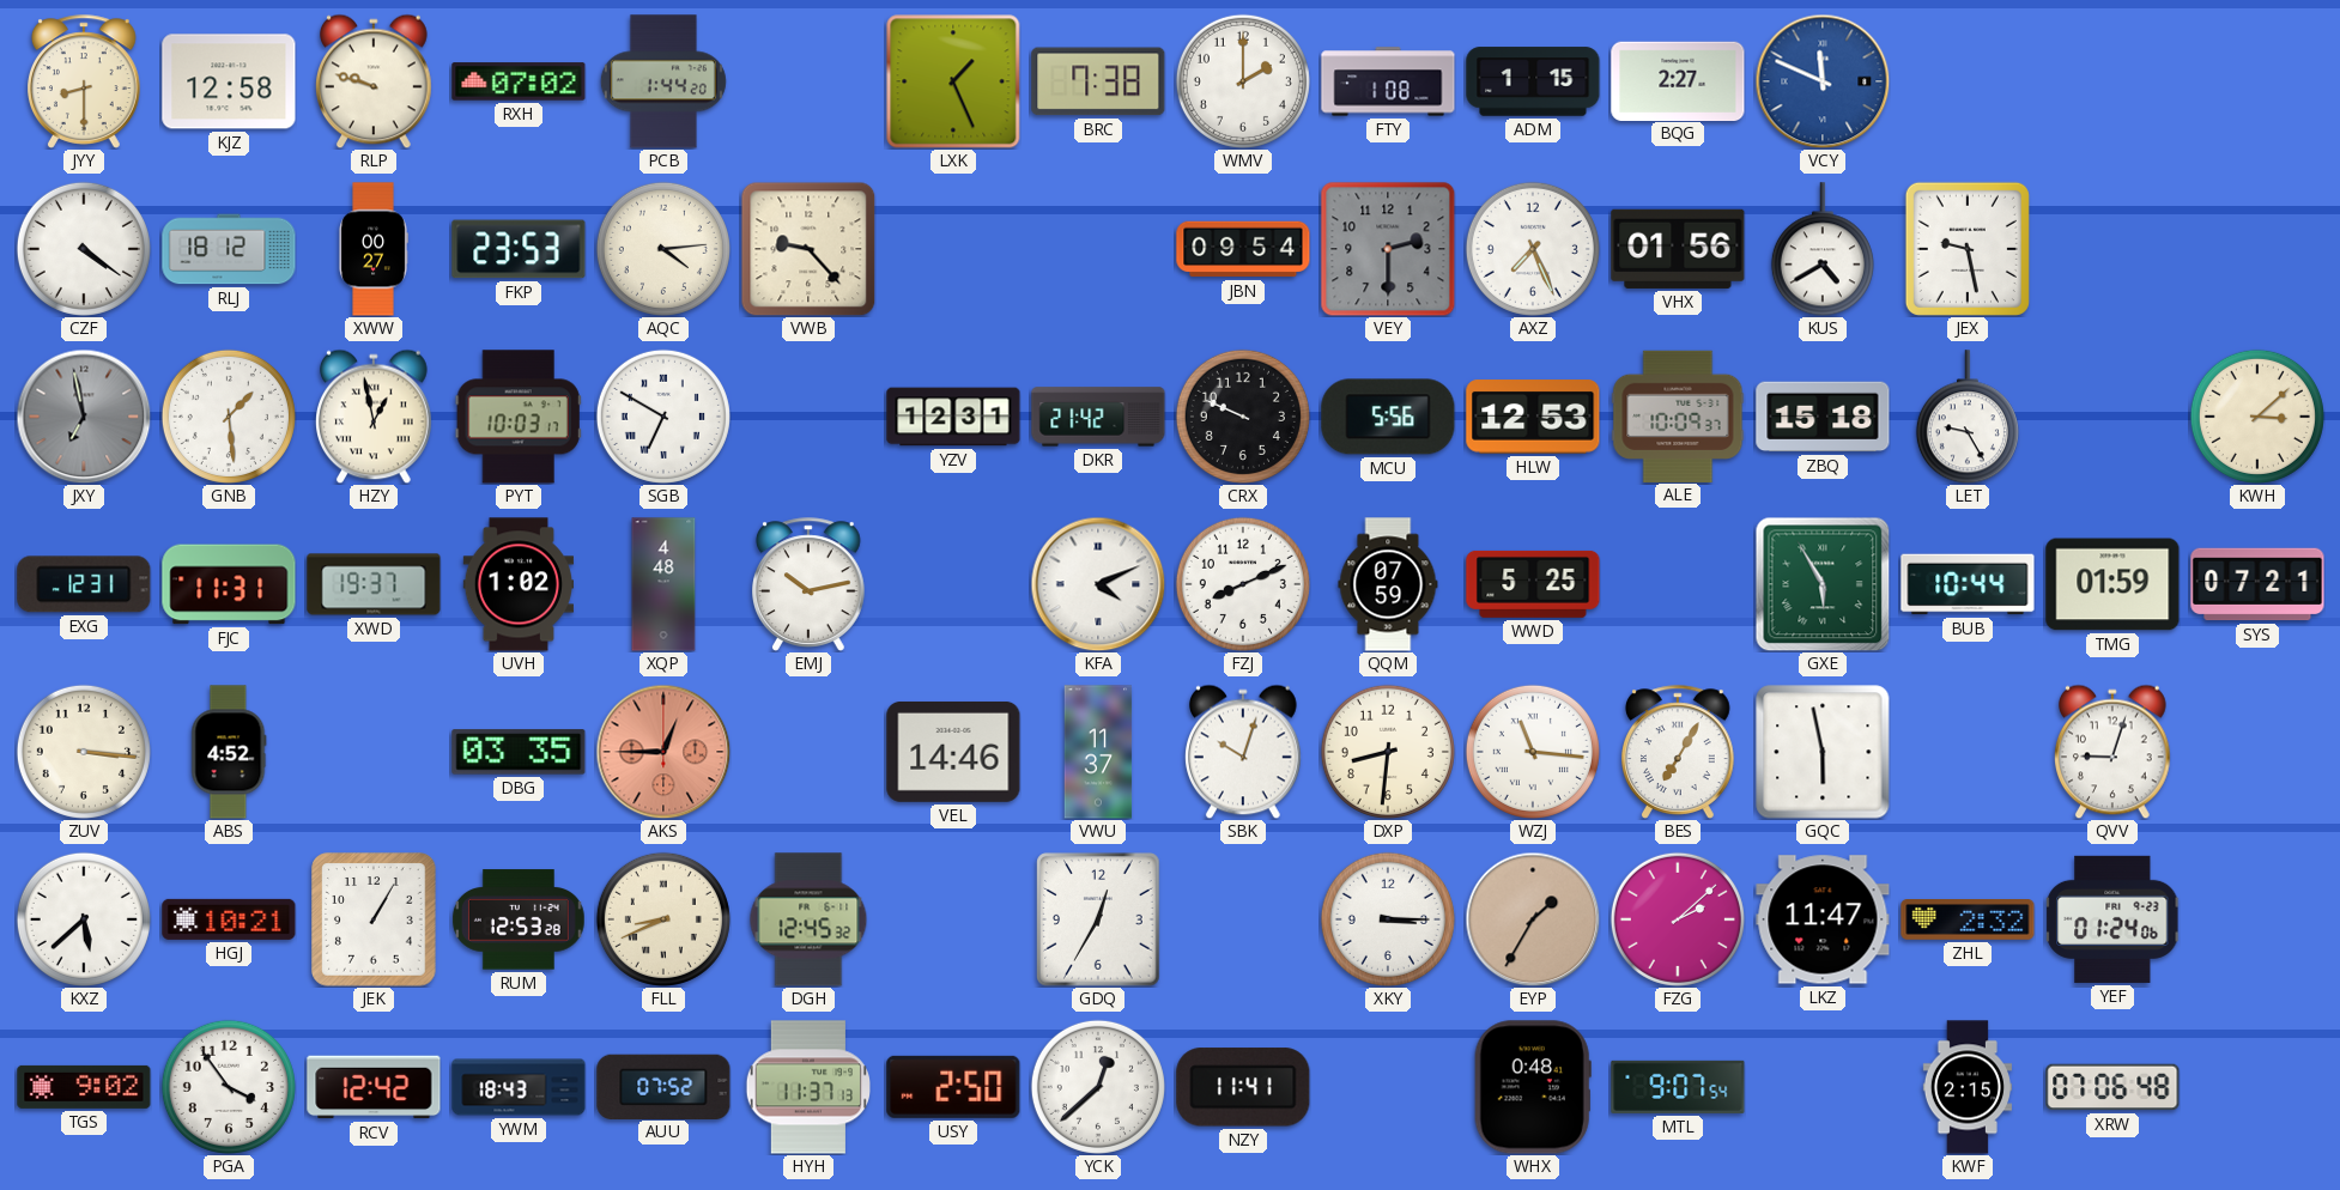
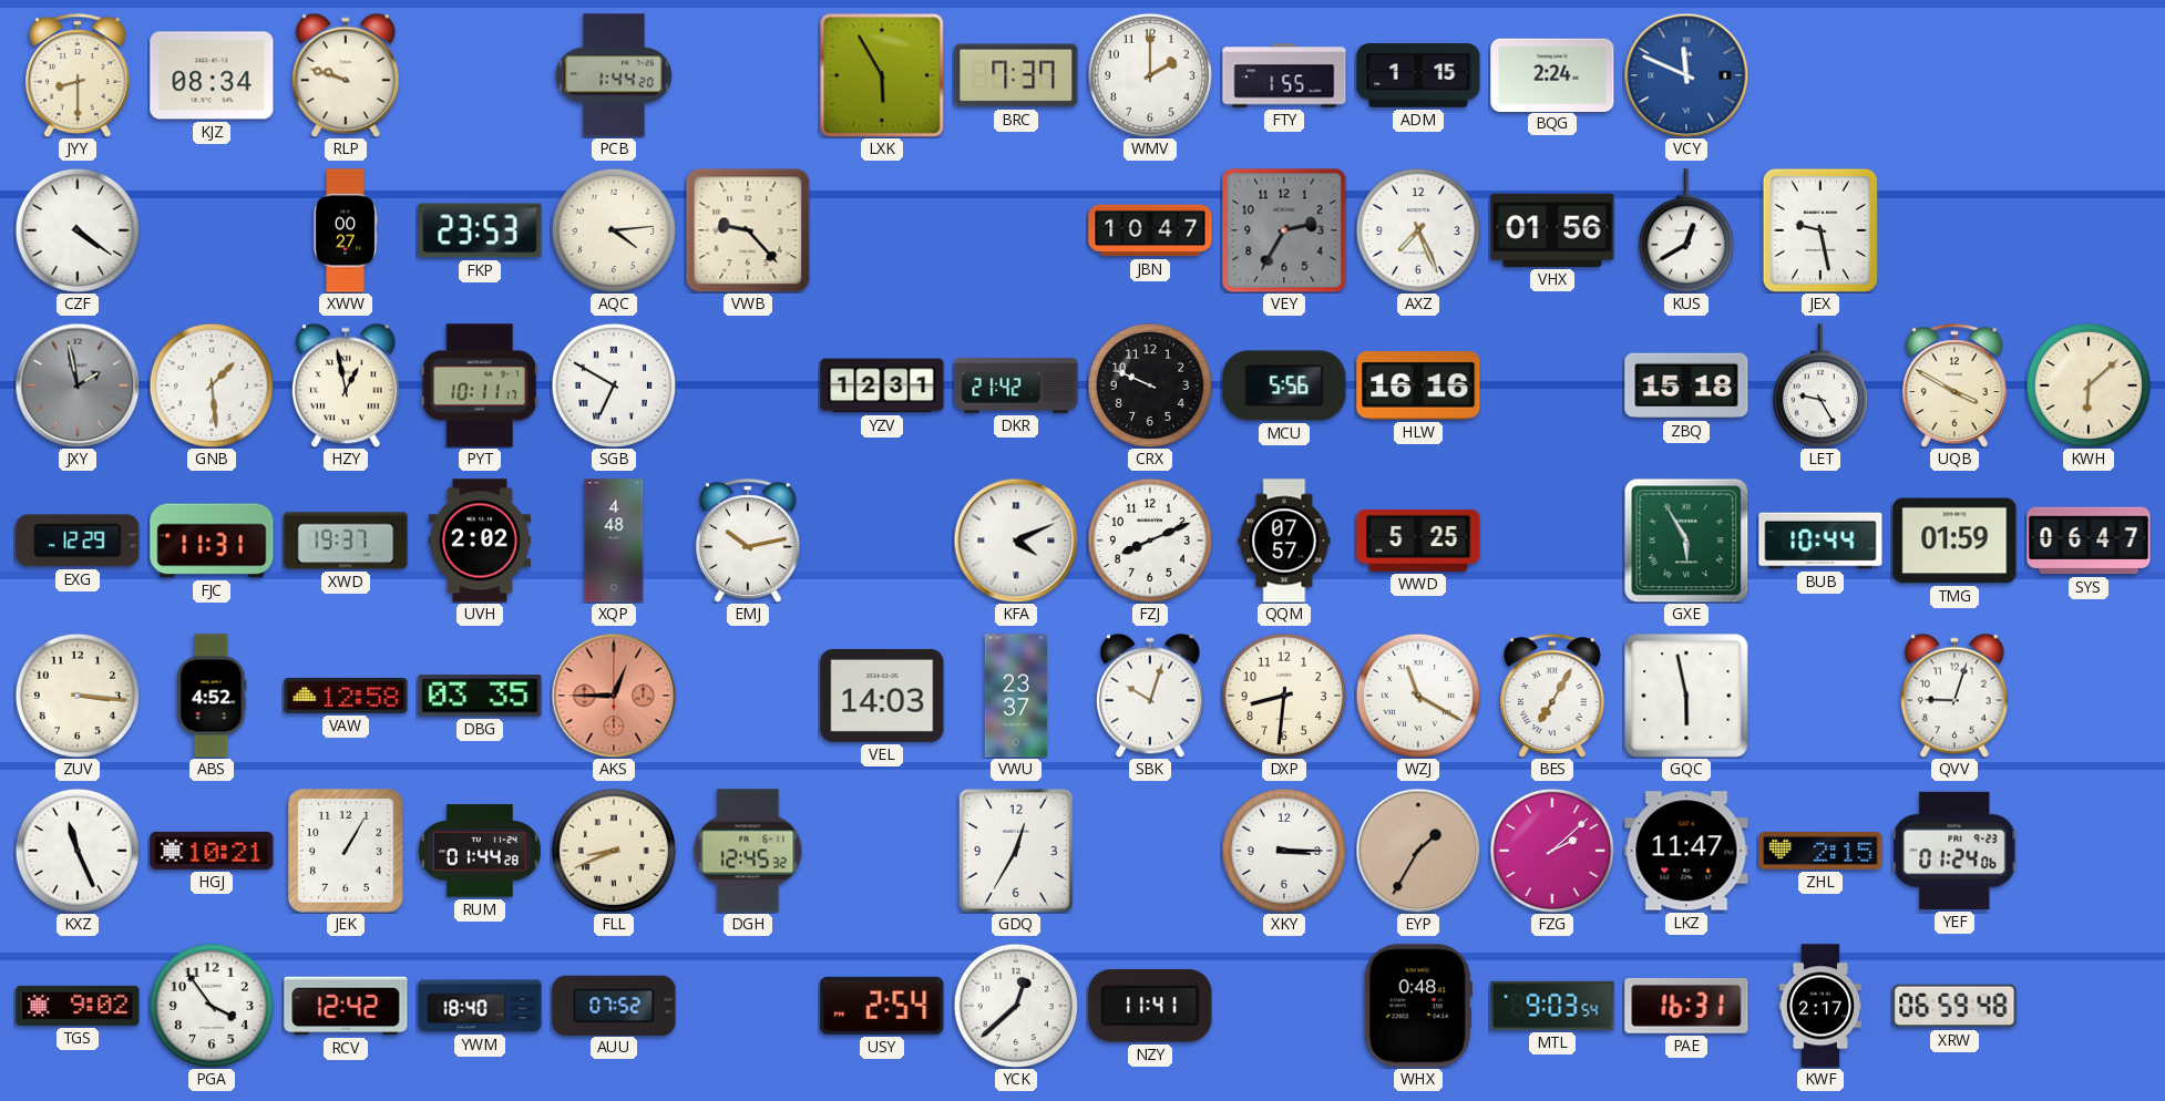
KJZ: 12:58 -> 08:34 (212, 75)
RXH: 07:02 -> none (519, 81)
LXK: 1:26 -> 5:55 (882, 75)
BRC: 7:38 -> 7:37 (1016, 75)
FTY: 1:08 -> 1:55 (1284, 75)
BQG: 2:27 -> 2:24 (1552, 74)
RLJ: 18:12 -> none (229, 249)
JBN: 09:54 -> 10:47 (1150, 230)
VEY: 2:30 -> 2:35 (1284, 230)
KUS: 4:40 -> 12:40 (1686, 230)
JXY: 6:58 -> 1:58 (78, 385)
PYT: 10:03 -> 10:11 (480, 385)
HLW: 12:53 -> 16:16 (1418, 385)
ALE: 10:09 -> none (1678, 415)
UQB: none -> 3:50 (1956, 385)
KWH: 3:08 -> 6:08 (2089, 385)
EXG: 12:31 -> 12:29 (78, 541)
UVH: 1:02 -> 2:02 (479, 541)
QQM: 07:59 -> 07:57 (1284, 541)
SYS: 07:21 -> 06:47 (2089, 541)
VAW: none -> 12:58 (346, 696)
VEL: 14:46 -> 14:03 (882, 696)
VWU: 11:37 -> 23:37 (1016, 696)
WZJ: 11:16 -> 11:20 (1418, 696)
KXZ: 5:38 -> 11:26 (78, 851)
RUM: 12:53 -> 01:44 (480, 851)
ZHL: 2:32 -> 2:15 (1820, 852)
YWM: 18:43 -> 18:40 (480, 1006)
HYH: 11:37 -> none (808, 1087)
USY: 2:50 -> 2:54 (882, 1006)
MTL: 9:07 -> 9:03 (1552, 1006)
PAE: none -> 16:31 (1686, 1006)
KWF: 2:15 -> 2:17 (1820, 1006)
XRW: 07:06 -> 06:59 (1954, 1006)
